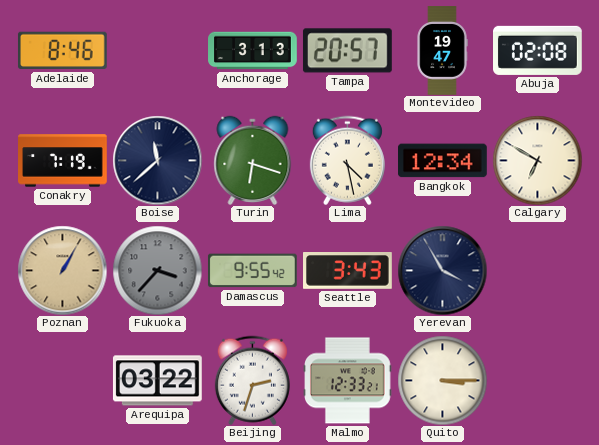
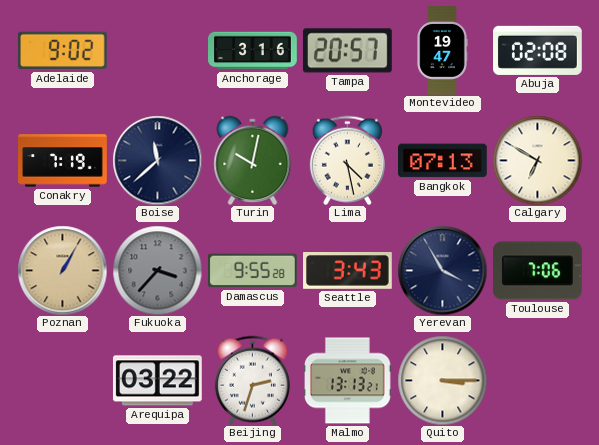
Adelaide: 8:46 -> 9:02 (62, 51)
Anchorage: 3:13 -> 3:16 (253, 51)
Turin: 6:18 -> 10:02 (253, 160)
Bangkok: 12:34 -> 07:13 (443, 161)
Damascus: 9:55:42 -> 9:55:28 (252, 271)
Toulouse: none -> 7:06 (537, 271)
Malmo: 12:33 -> 13:13 (348, 381)
